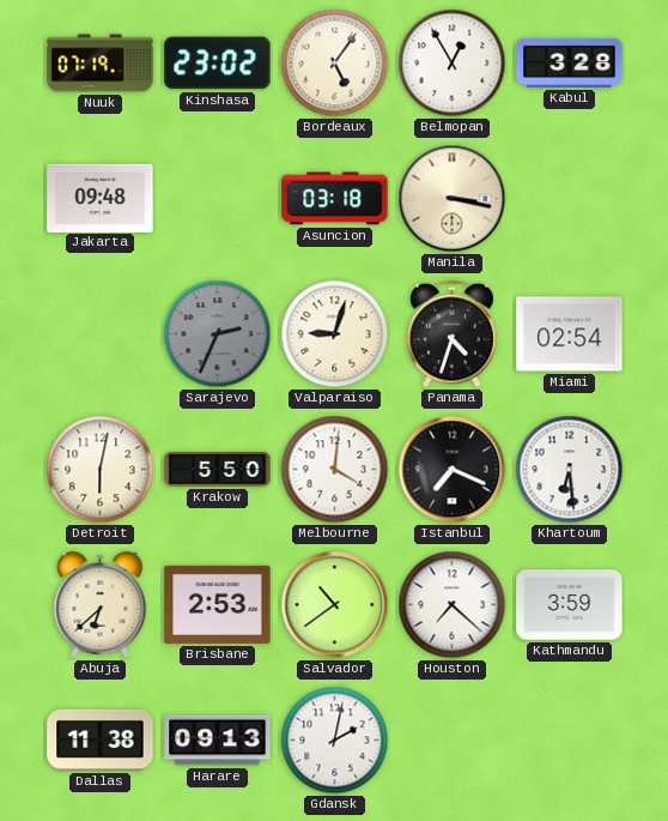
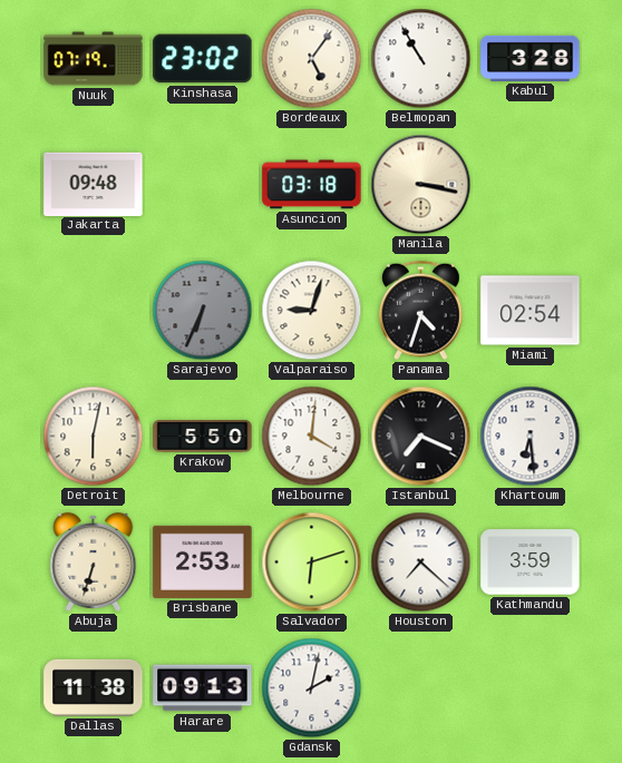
Belmopan: 12:55 -> 10:55 (421, 59)
Sarajevo: 2:34 -> 6:34 (203, 311)
Abuja: 6:38 -> 6:33 (94, 561)
Salvador: 10:39 -> 6:12 (312, 563)
